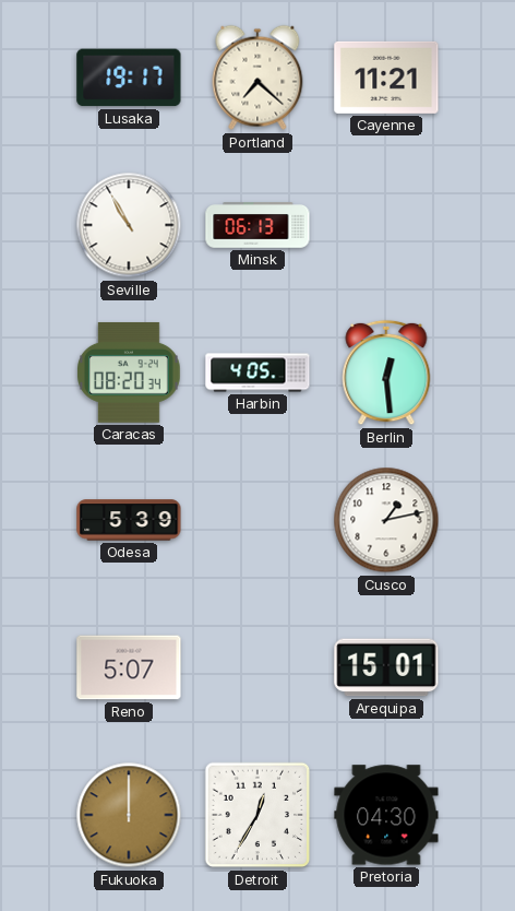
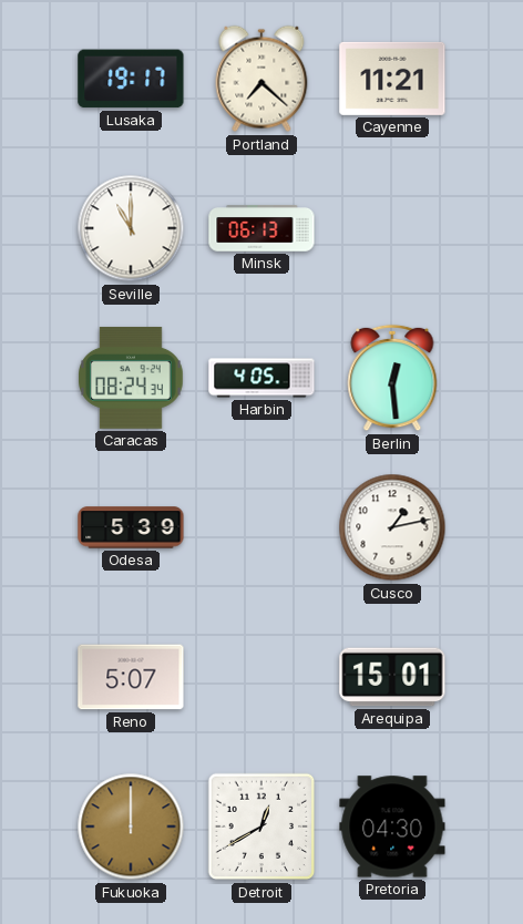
Seville: 10:55 -> 11:00 (131, 228)
Caracas: 08:20 -> 08:24 (132, 378)
Detroit: 12:35 -> 12:40 (261, 827)
